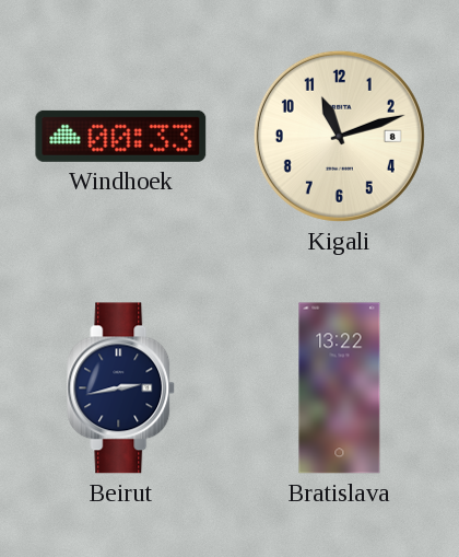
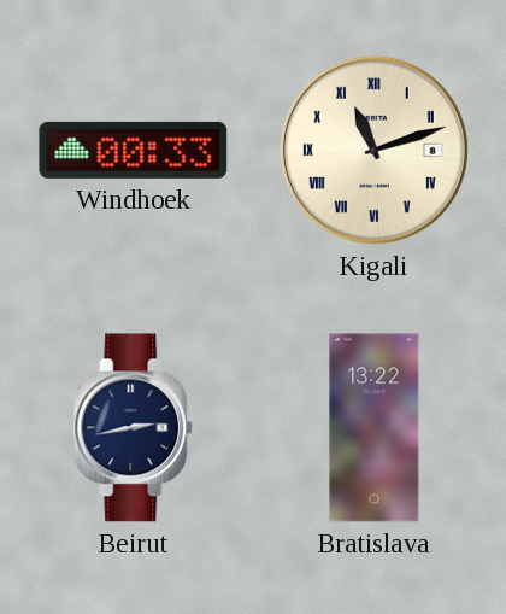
Kigali numerals: Arabic -> Roman (373, 150)
